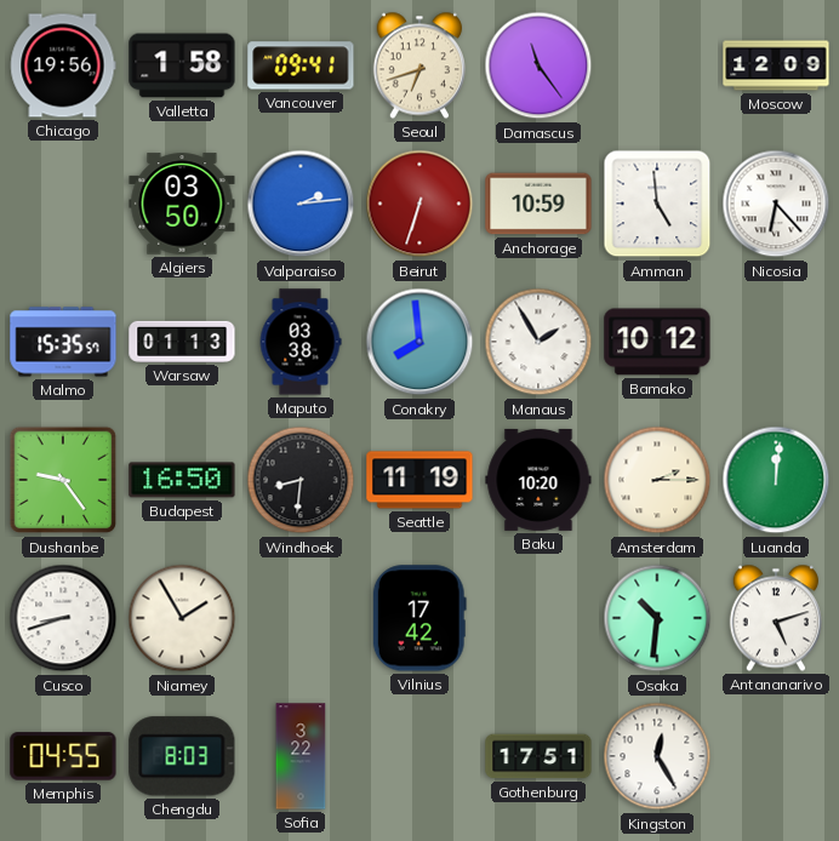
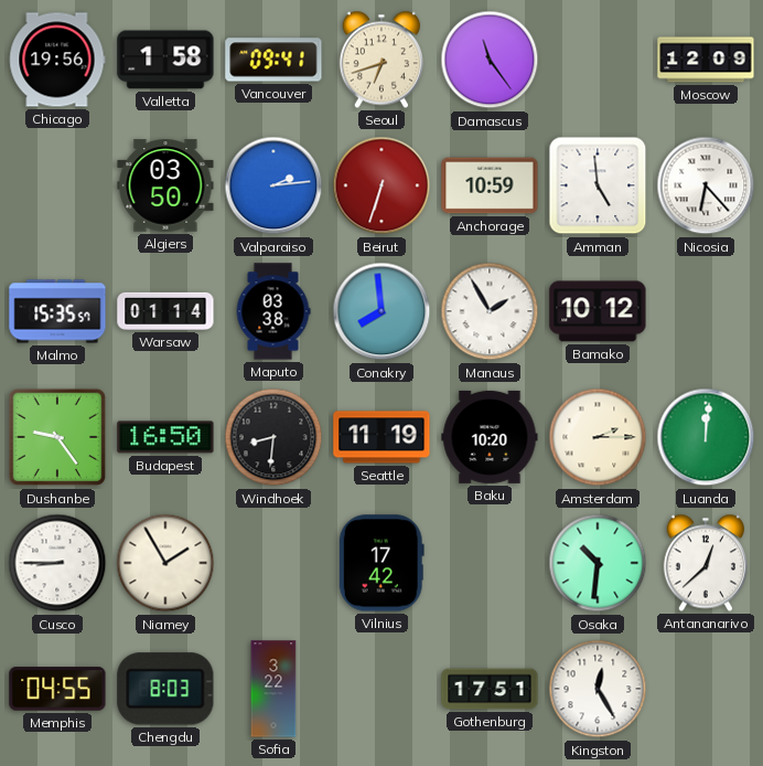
Warsaw: 01:13 -> 01:14 (165, 311)
Cusco: 8:42 -> 8:45 (57, 563)
Antananarivo: 5:12 -> 12:38 (705, 563)
